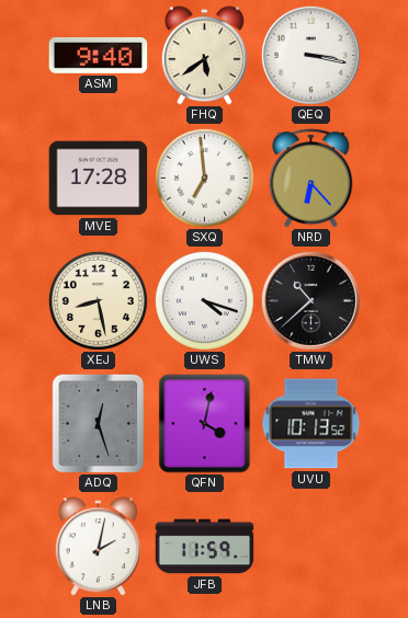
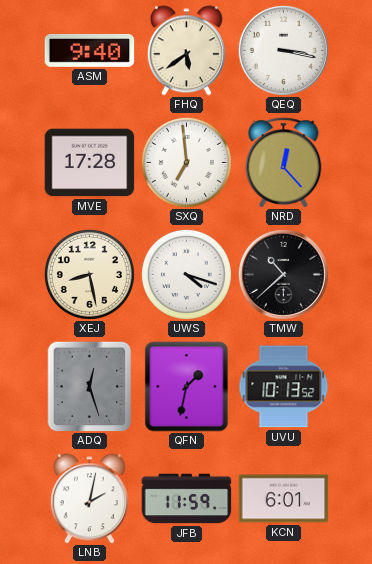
NRD: 6:23 -> 12:23 (284, 163)
QFN: 4:02 -> 1:32 (187, 387)
KCN: none -> 6:01 (284, 499)
